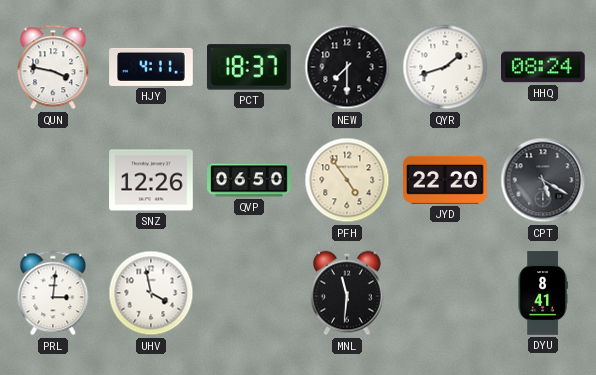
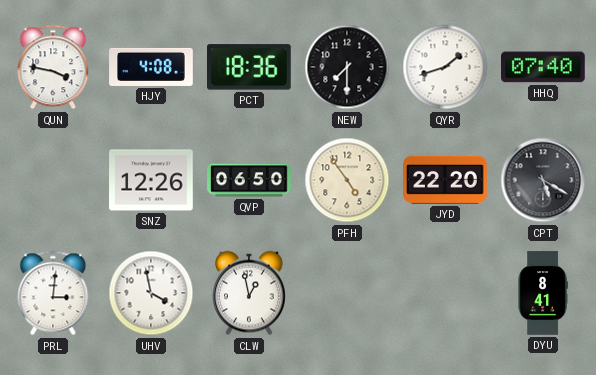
HJY: 4:11 -> 4:08 (151, 67)
PCT: 18:37 -> 18:36 (250, 67)
HHQ: 08:24 -> 07:40 (544, 67)
CLW: none -> 12:58 (250, 293)
MNL: 11:31 -> none (348, 293)
